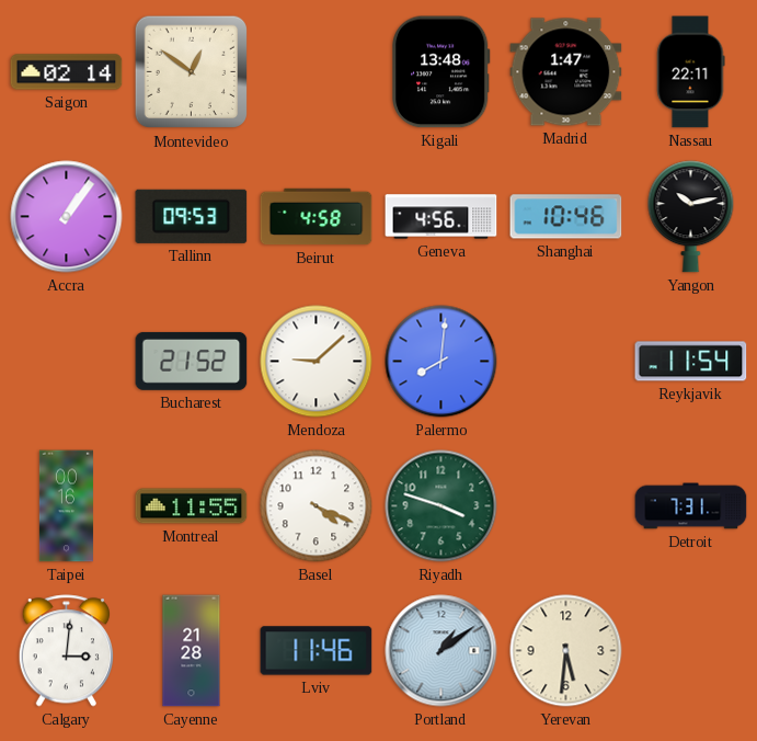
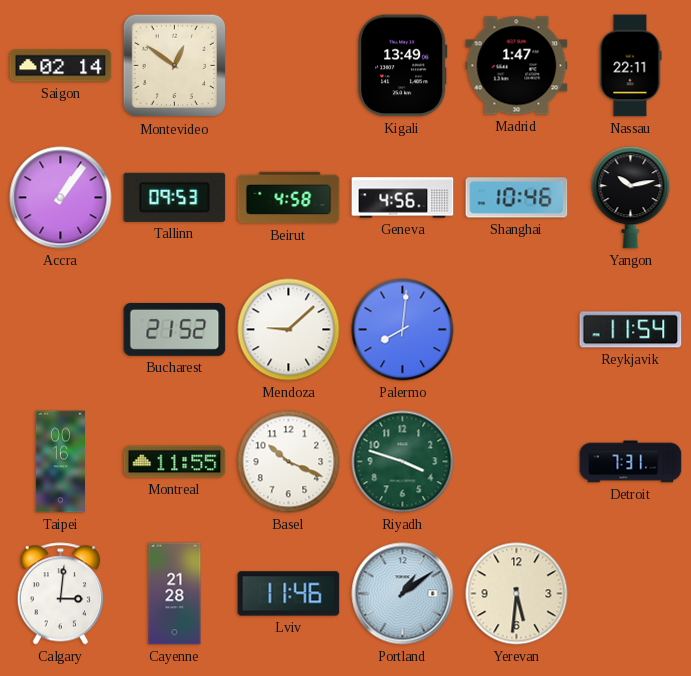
Kigali: 13:48 -> 13:49 (403, 66)
Basel: 4:19 -> 10:19 (289, 462)
